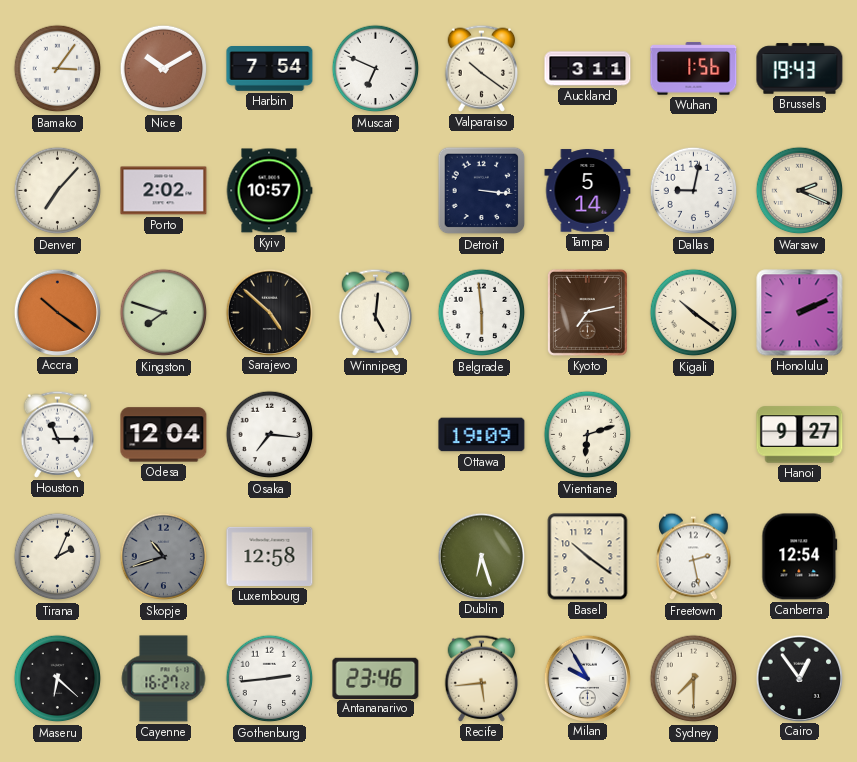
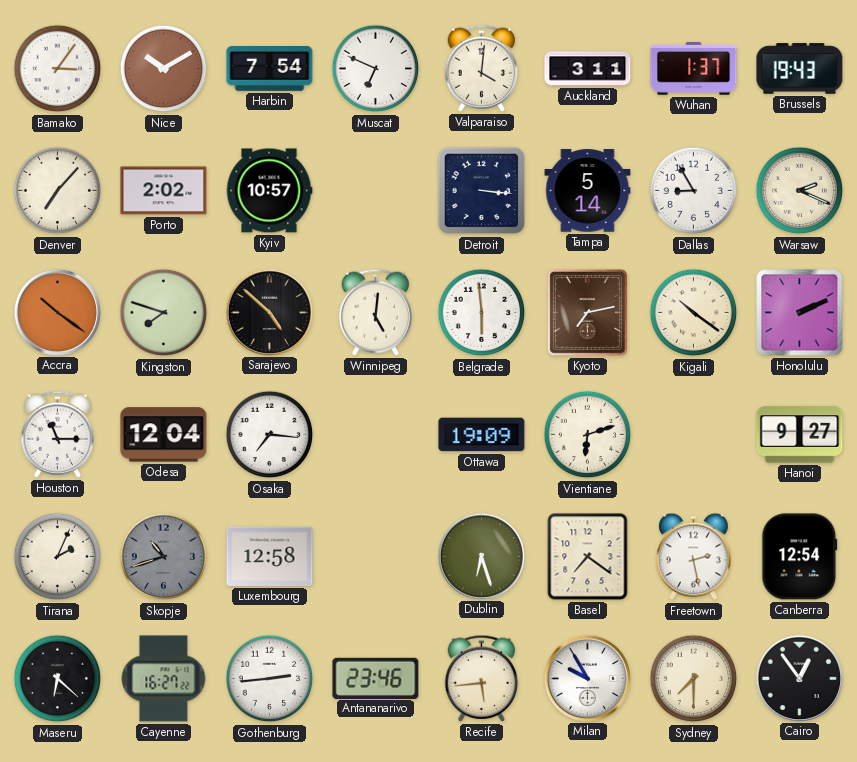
Valparaiso: 10:21 -> 4:01 (482, 68)
Wuhan: 1:56 -> 1:37 (694, 69)
Dallas: 9:02 -> 8:55 (694, 191)
Basel: 10:21 -> 7:21 (588, 557)
